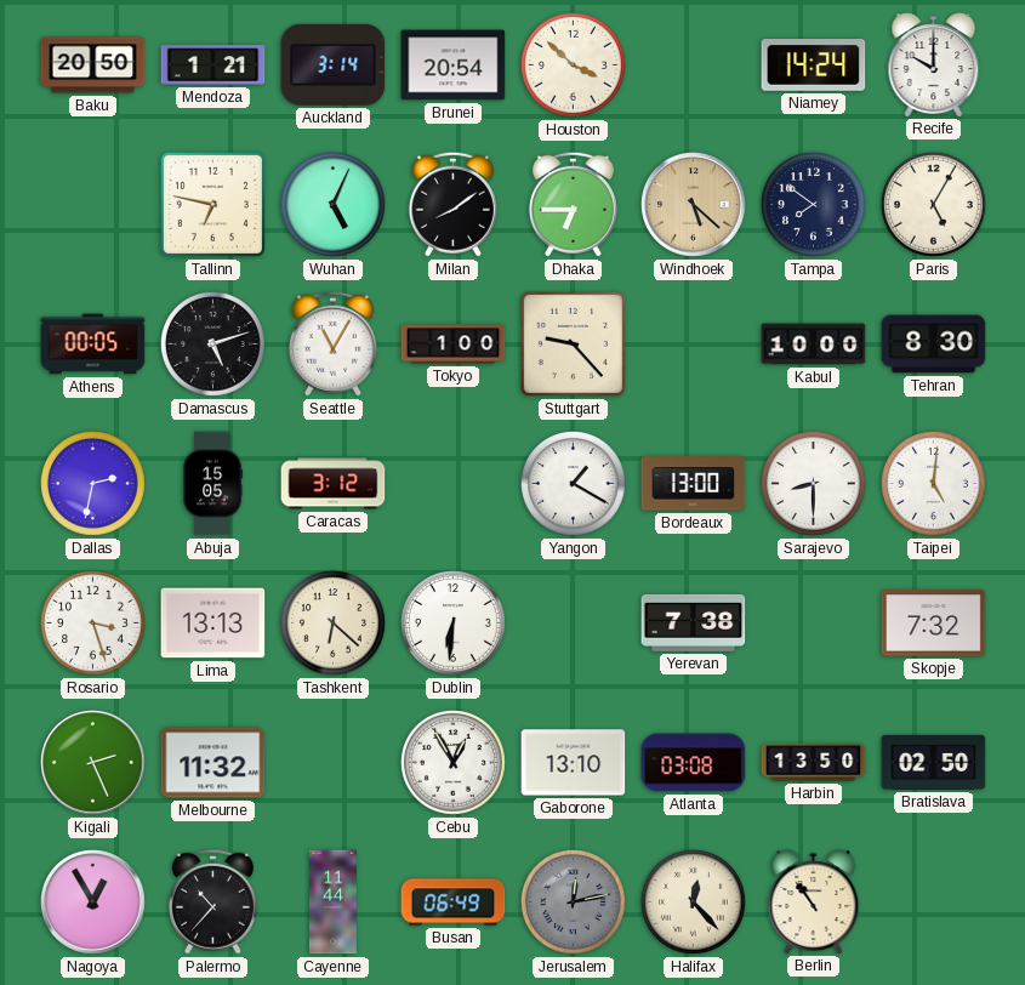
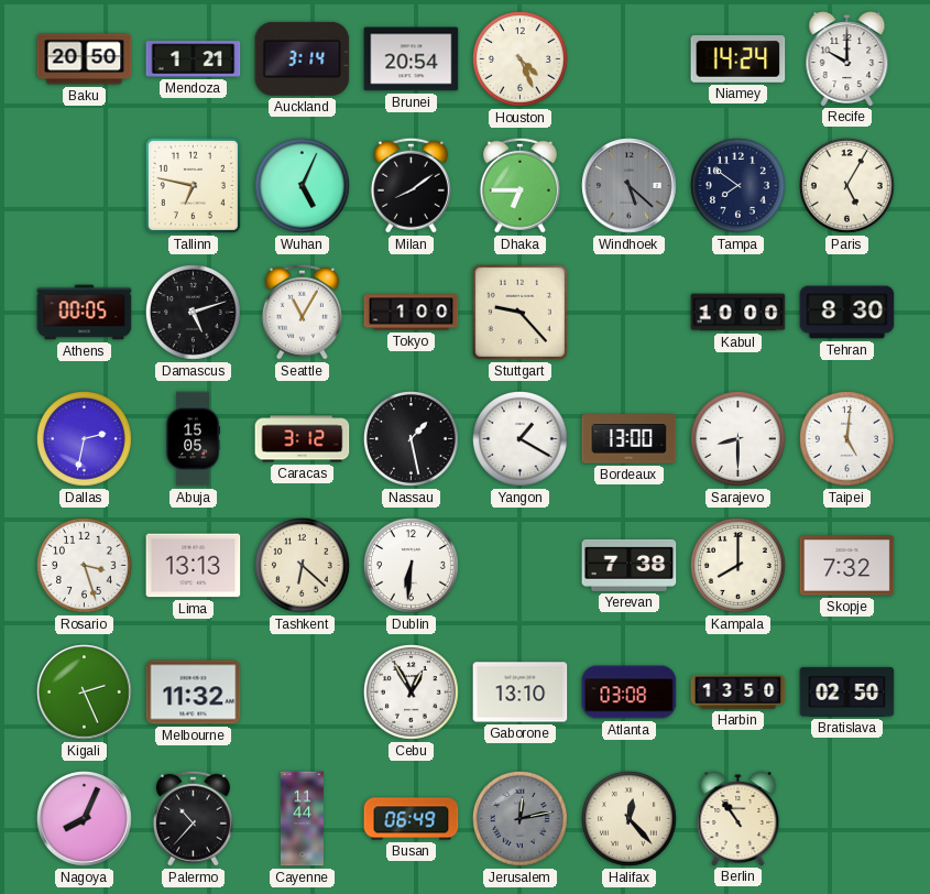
Houston: 3:52 -> 4:26 (521, 59)
Windhoek dial: champagne -> grey (630, 186)
Nassau: none -> 1:28 (412, 439)
Kampala: none -> 8:00 (738, 566)
Nagoya: 12:55 -> 8:04 (85, 819)
